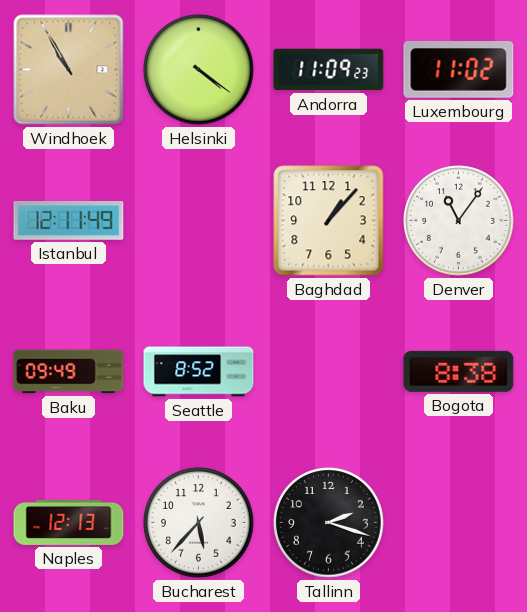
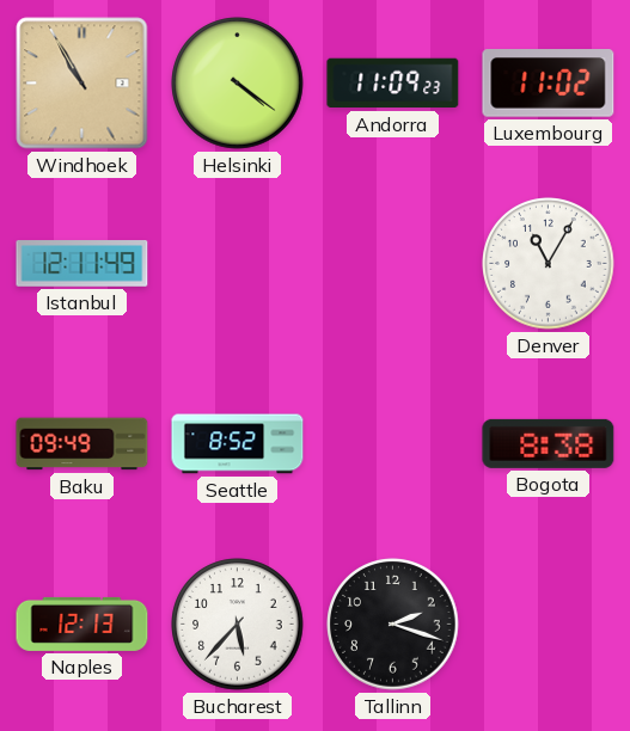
Baghdad: 1:07 -> none (329, 221)
Denver: 11:06 -> 11:05 (549, 264)
